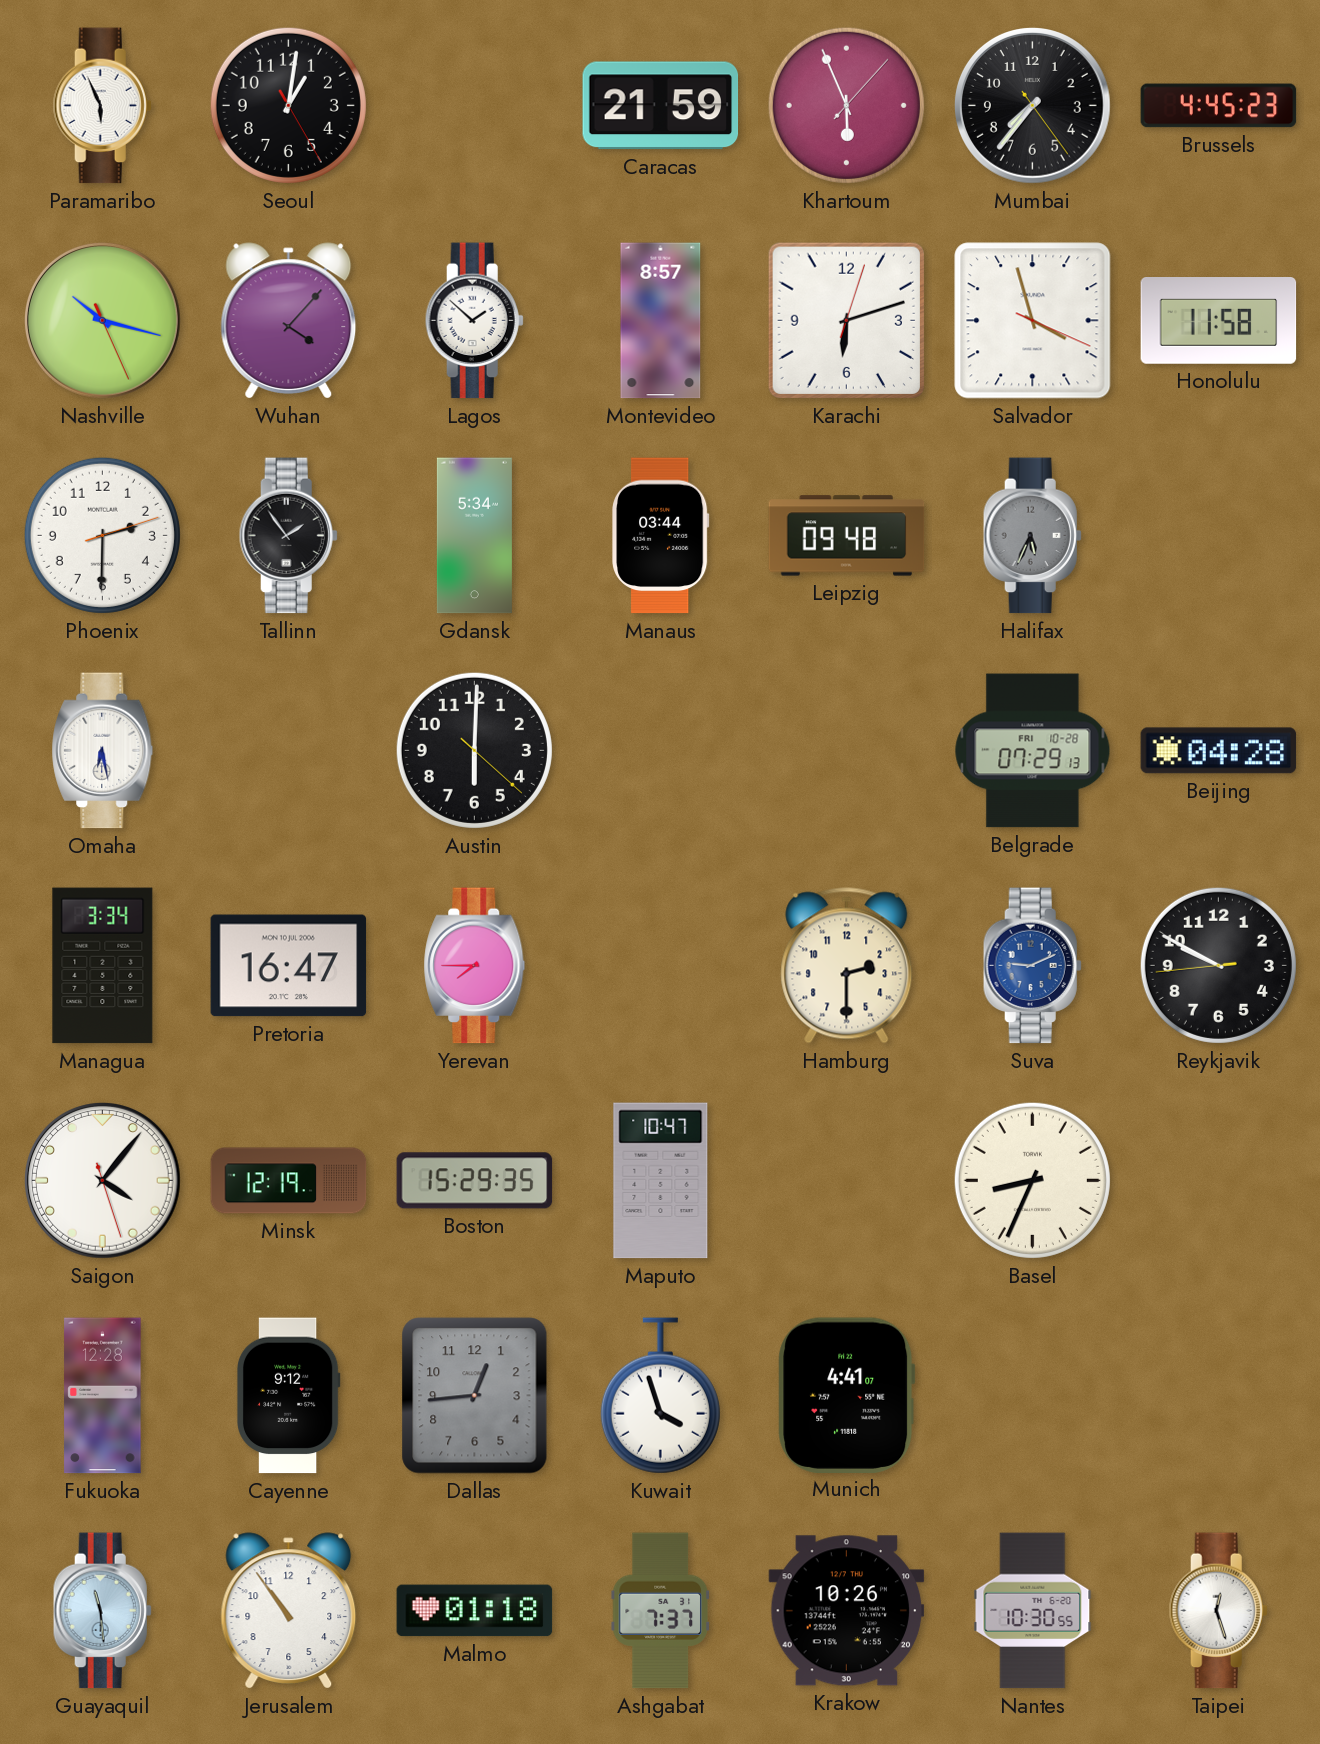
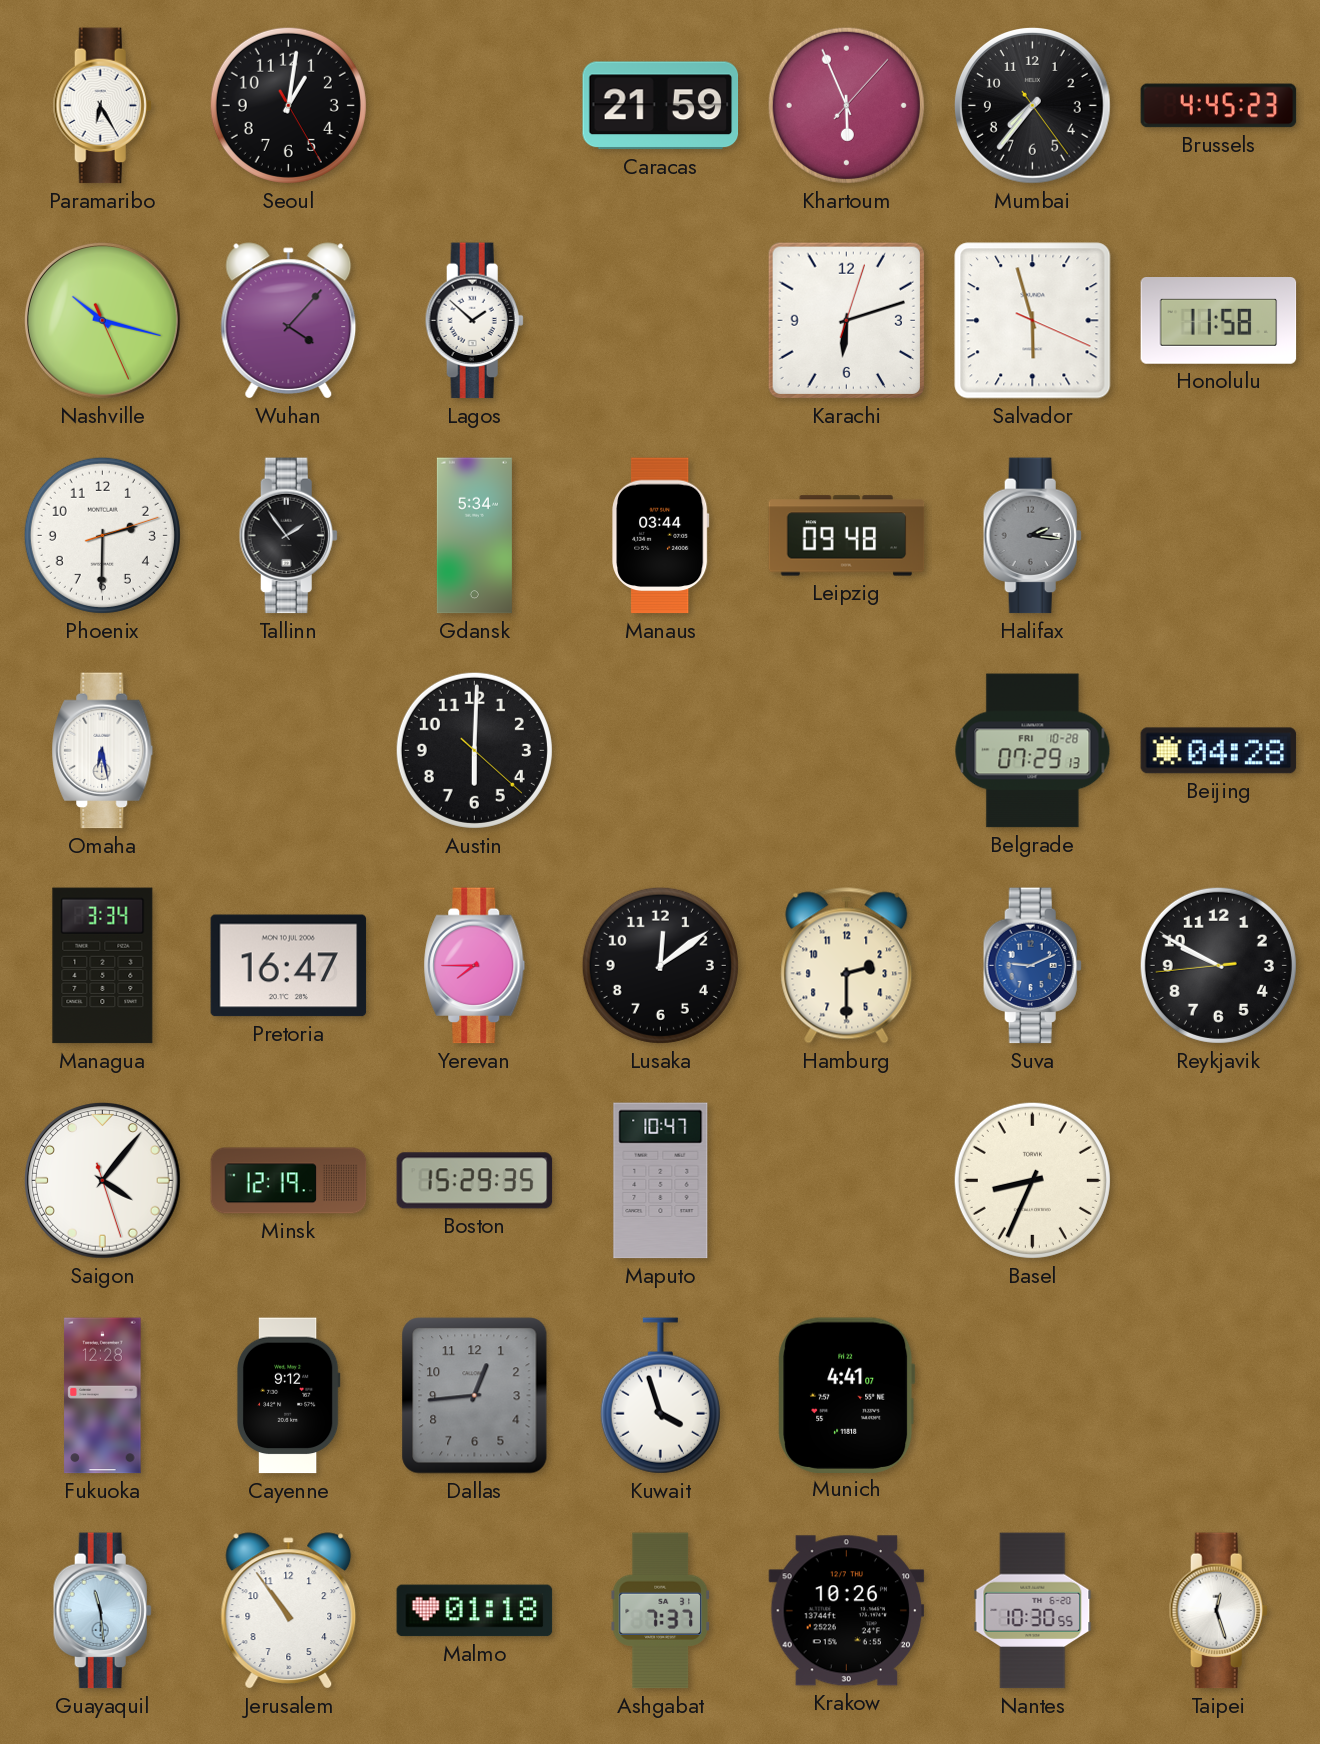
Paramaribo: 5:56 -> 6:25 (102, 106)
Montevideo: 8:57 -> none (661, 321)
Salvador: 3:57 -> 5:57 (1033, 321)
Halifax: 5:34 -> 2:16 (1032, 536)
Lusaka: none -> 12:09 (660, 965)
